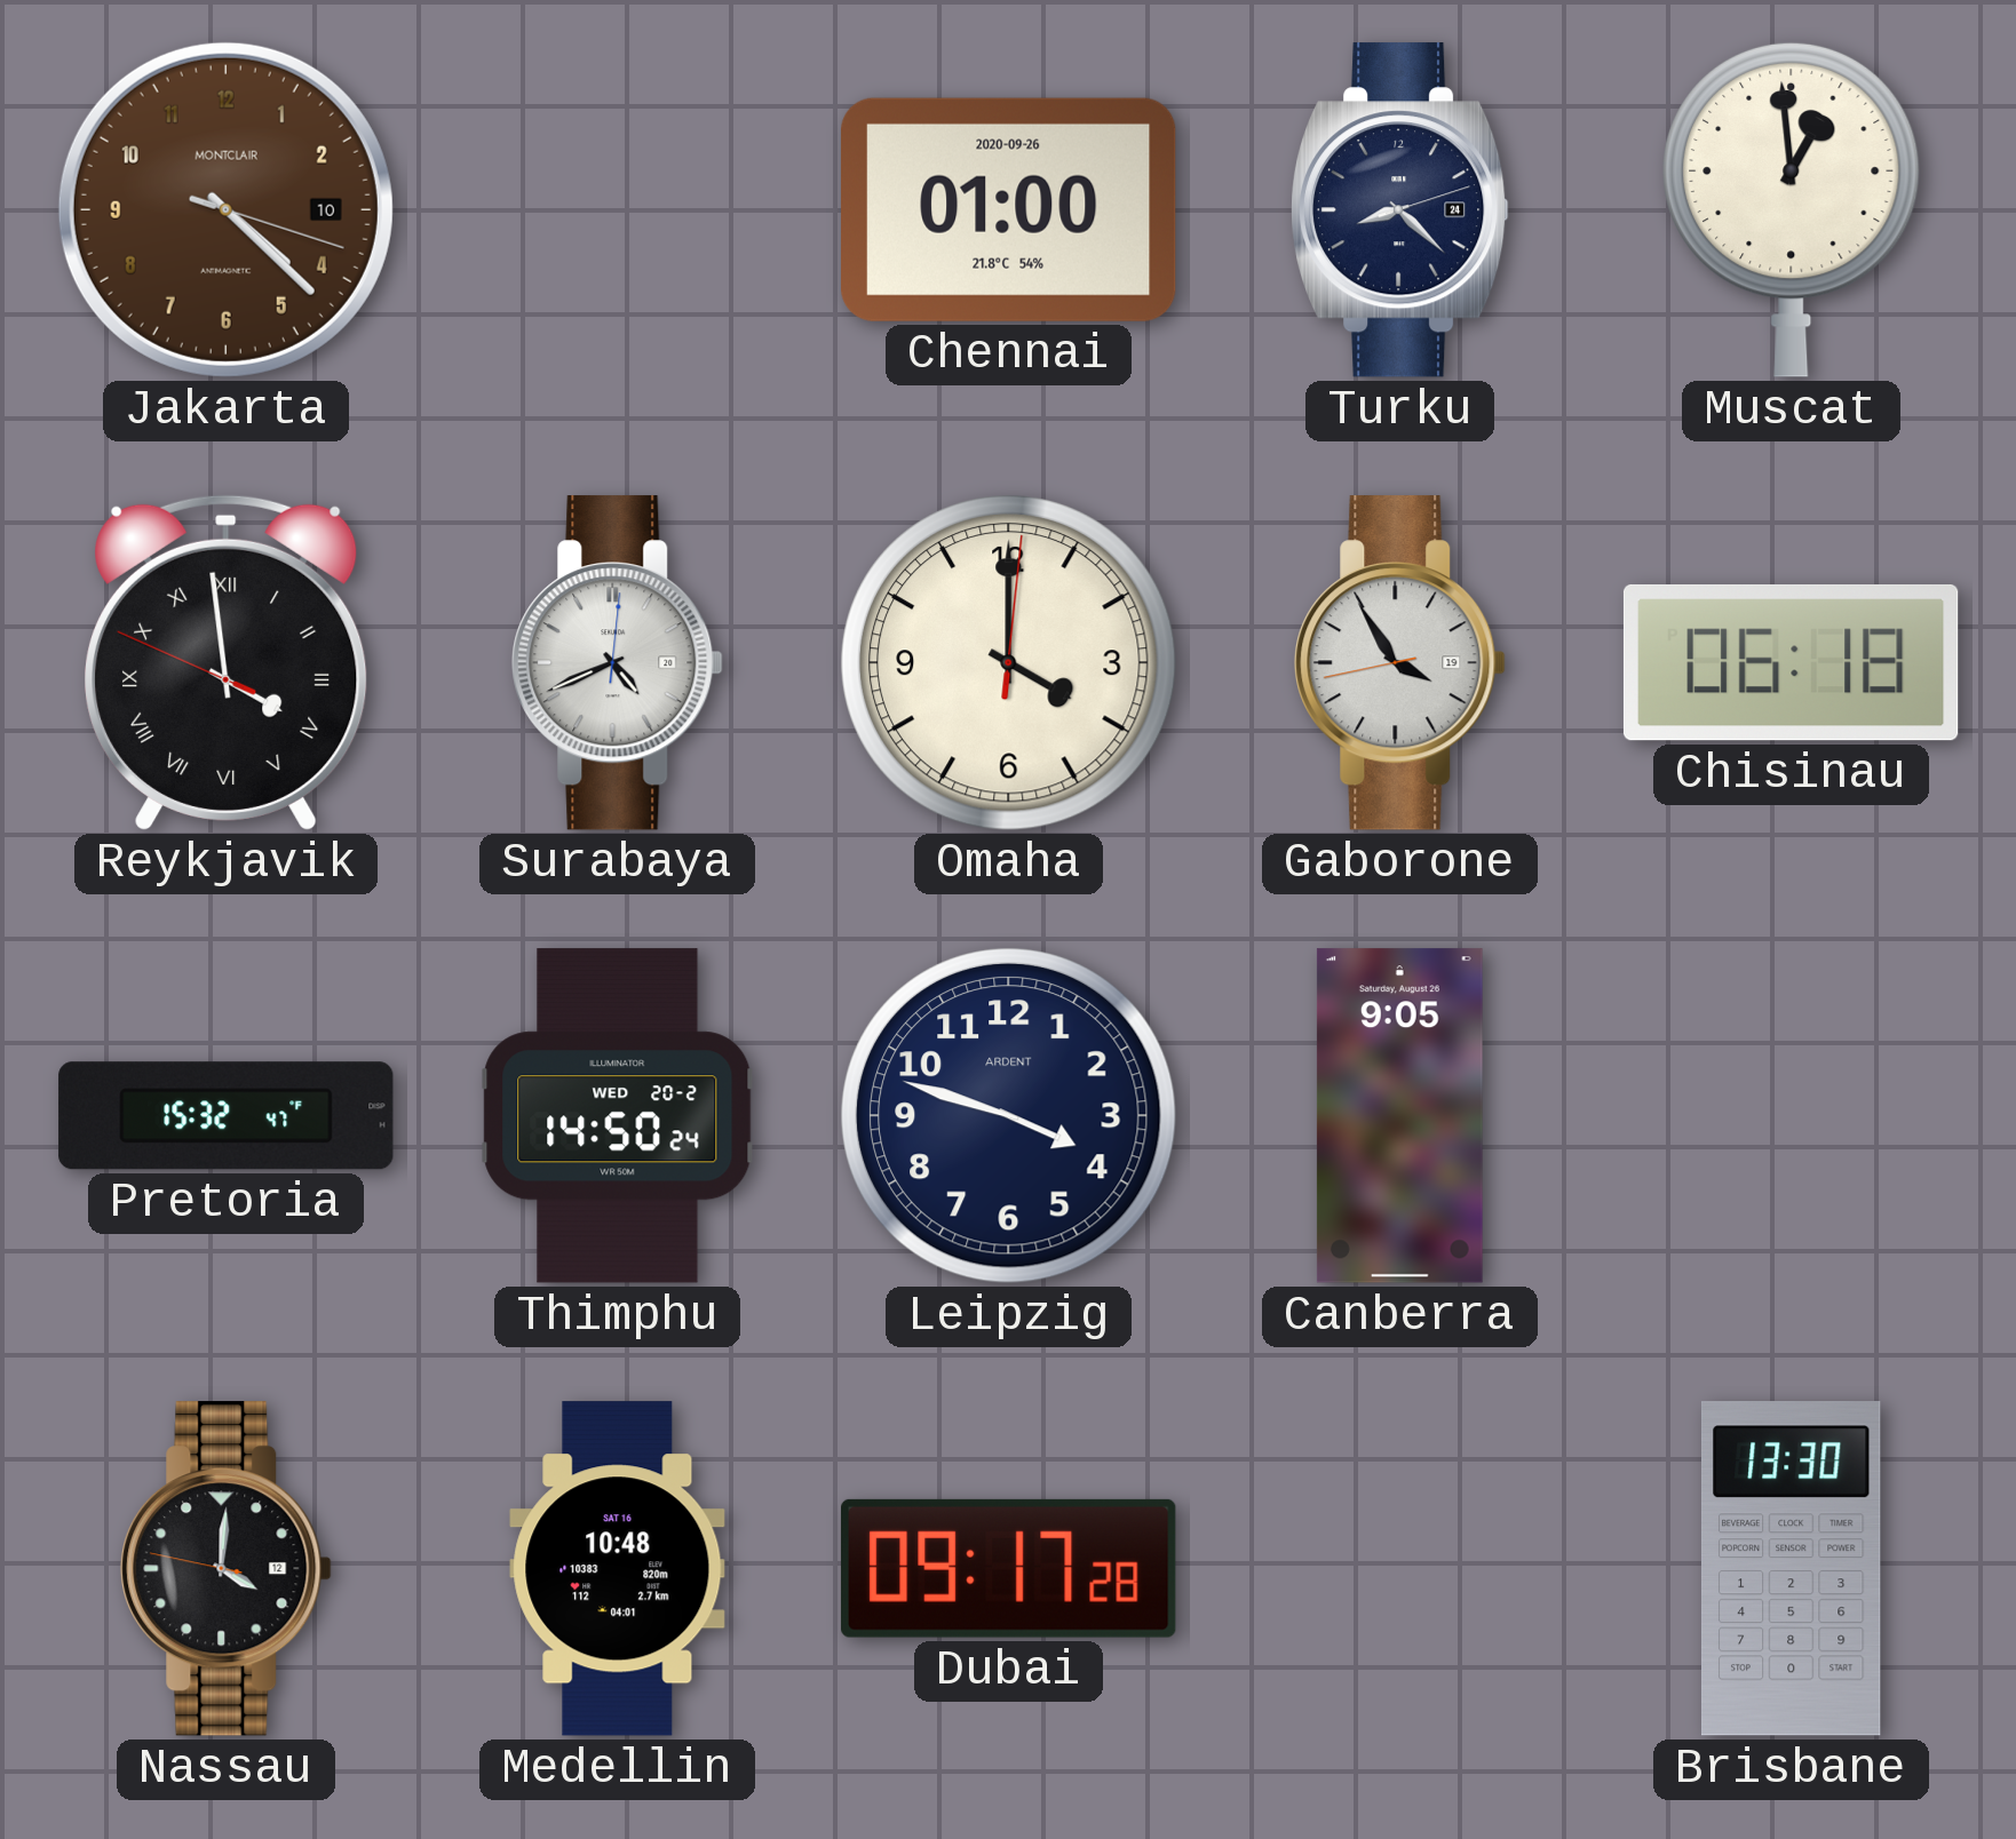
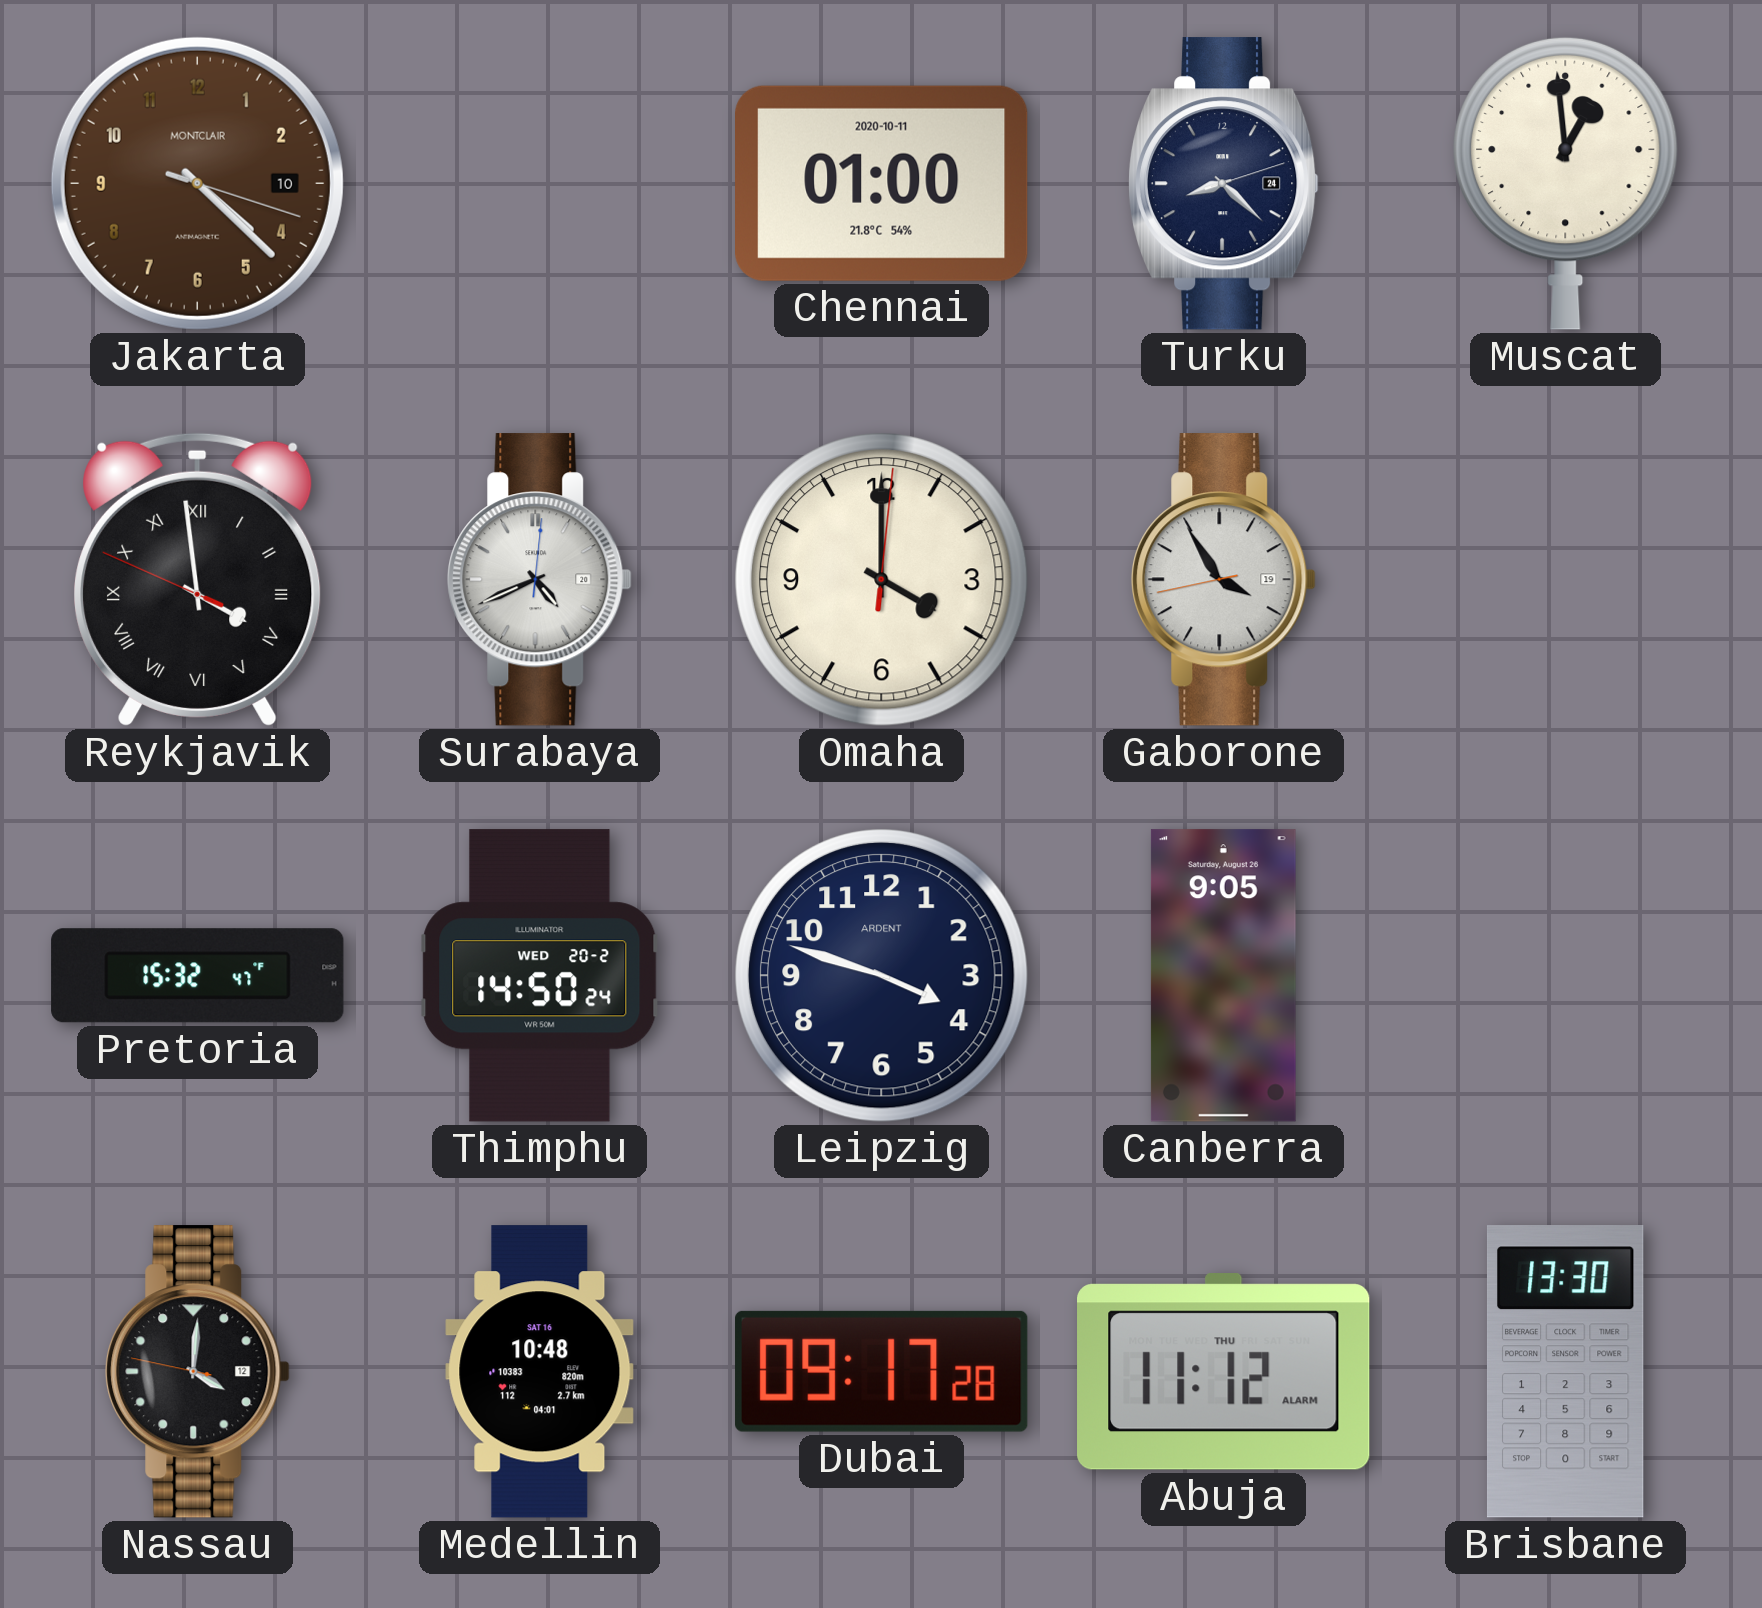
Chennai date: 2020-09-26 -> 2020-10-11 (882, 183)
Chisinau: 06:18 -> none (1791, 662)
Abuja: none -> 11:12 (1224, 1372)
